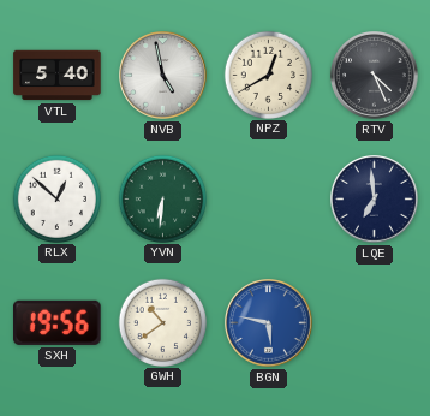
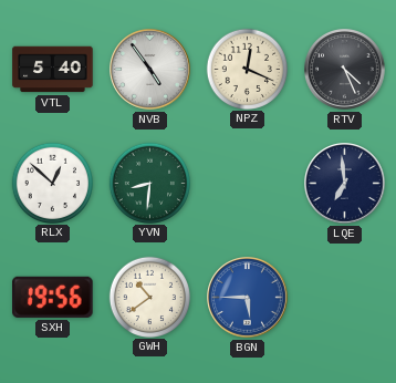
NVB: 4:58 -> 4:54 (150, 70)
NPZ: 12:40 -> 12:19 (247, 69)
YVN: 6:31 -> 8:31 (149, 183)
BGN: 5:47 -> 5:45 (248, 298)
